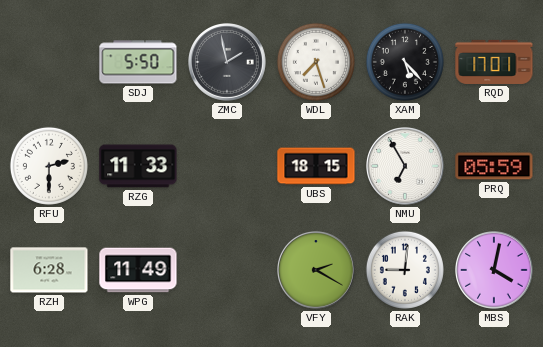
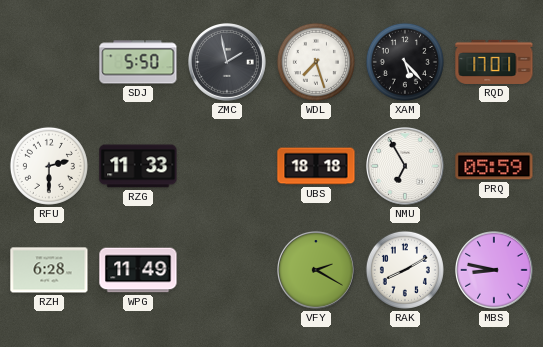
UBS: 18:15 -> 18:18 (316, 166)
RAK: 9:01 -> 8:10 (405, 270)
MBS: 4:02 -> 8:47 (495, 271)
